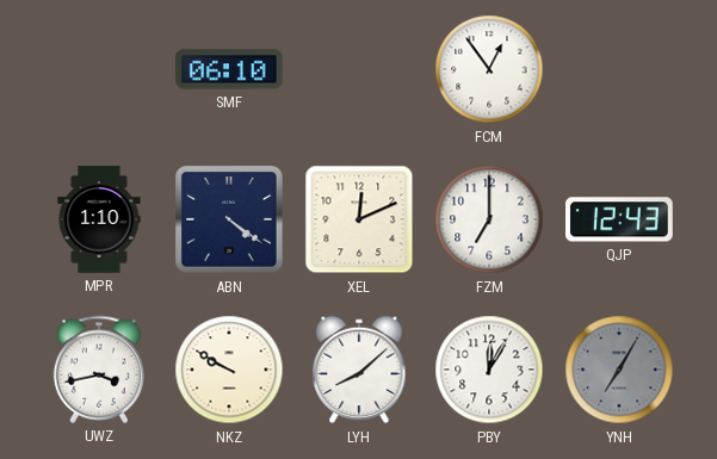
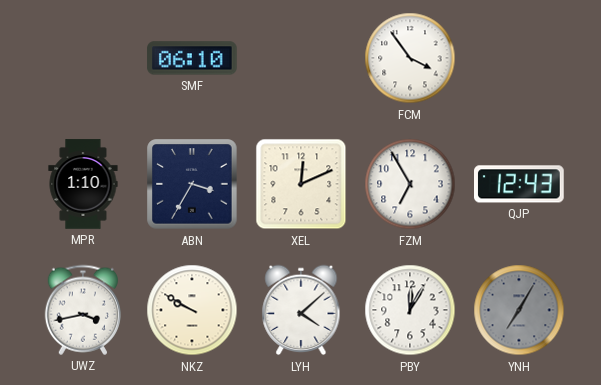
FCM: 12:54 -> 3:54 (410, 58)
ABN: 4:21 -> 3:35 (192, 184)
FZM: 7:00 -> 6:55 (410, 184)
LYH: 8:08 -> 4:08 (301, 310)
